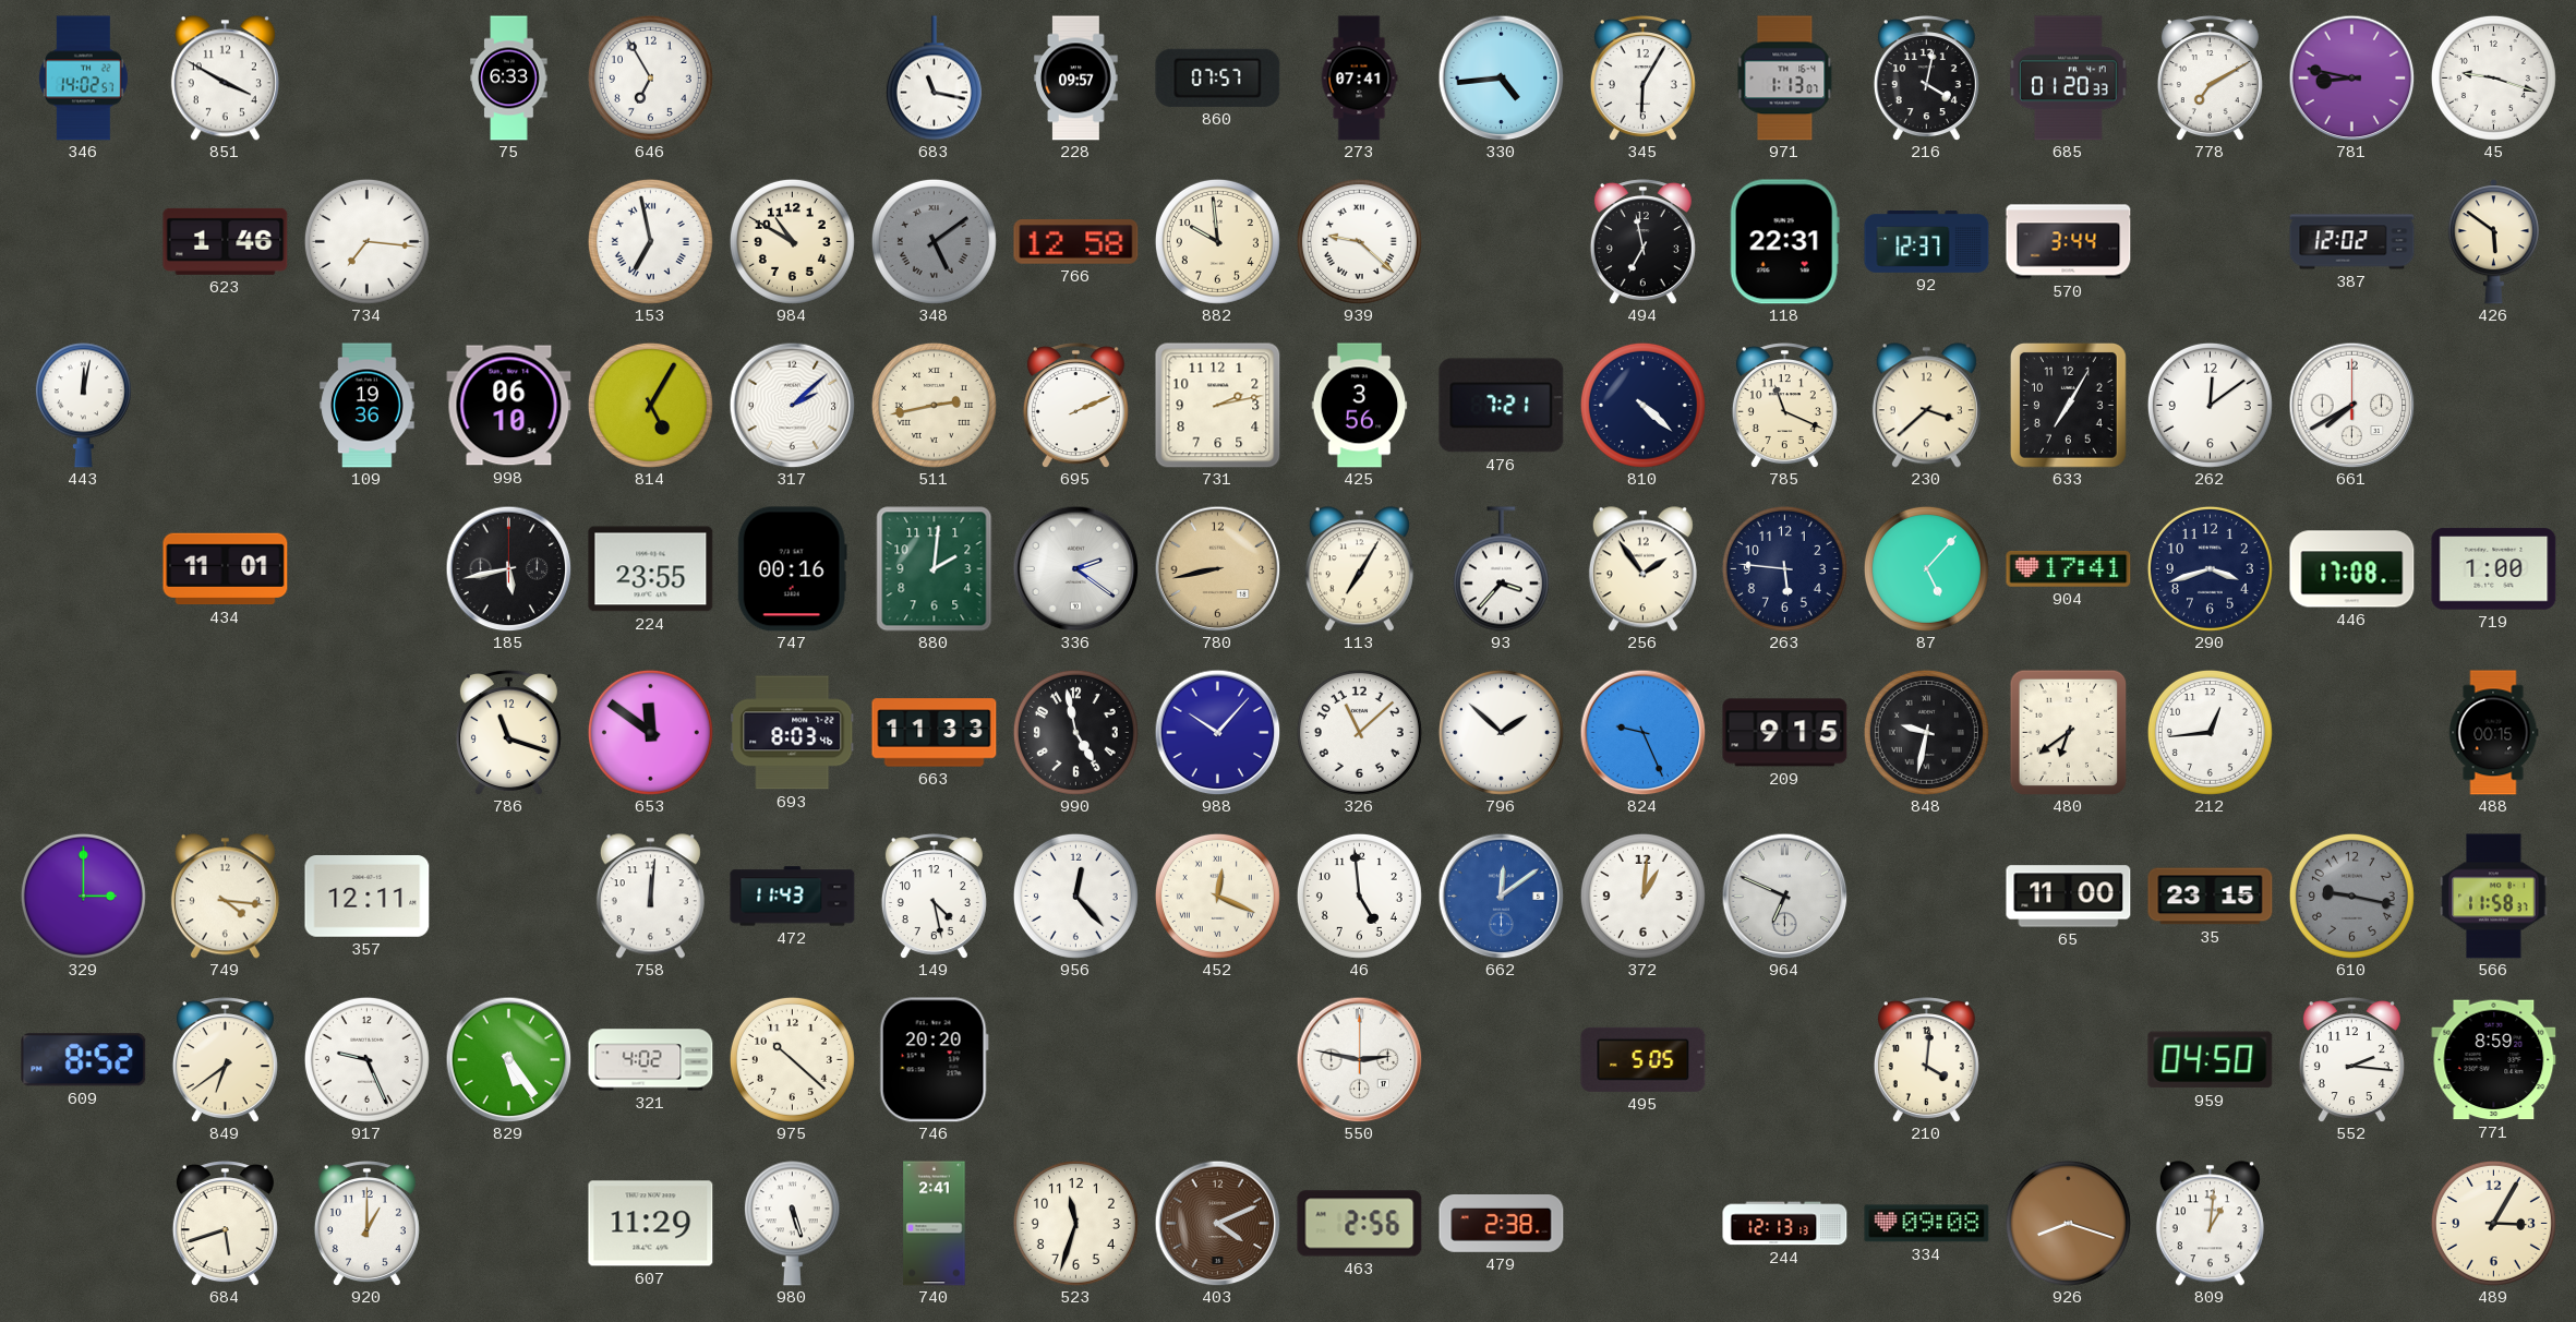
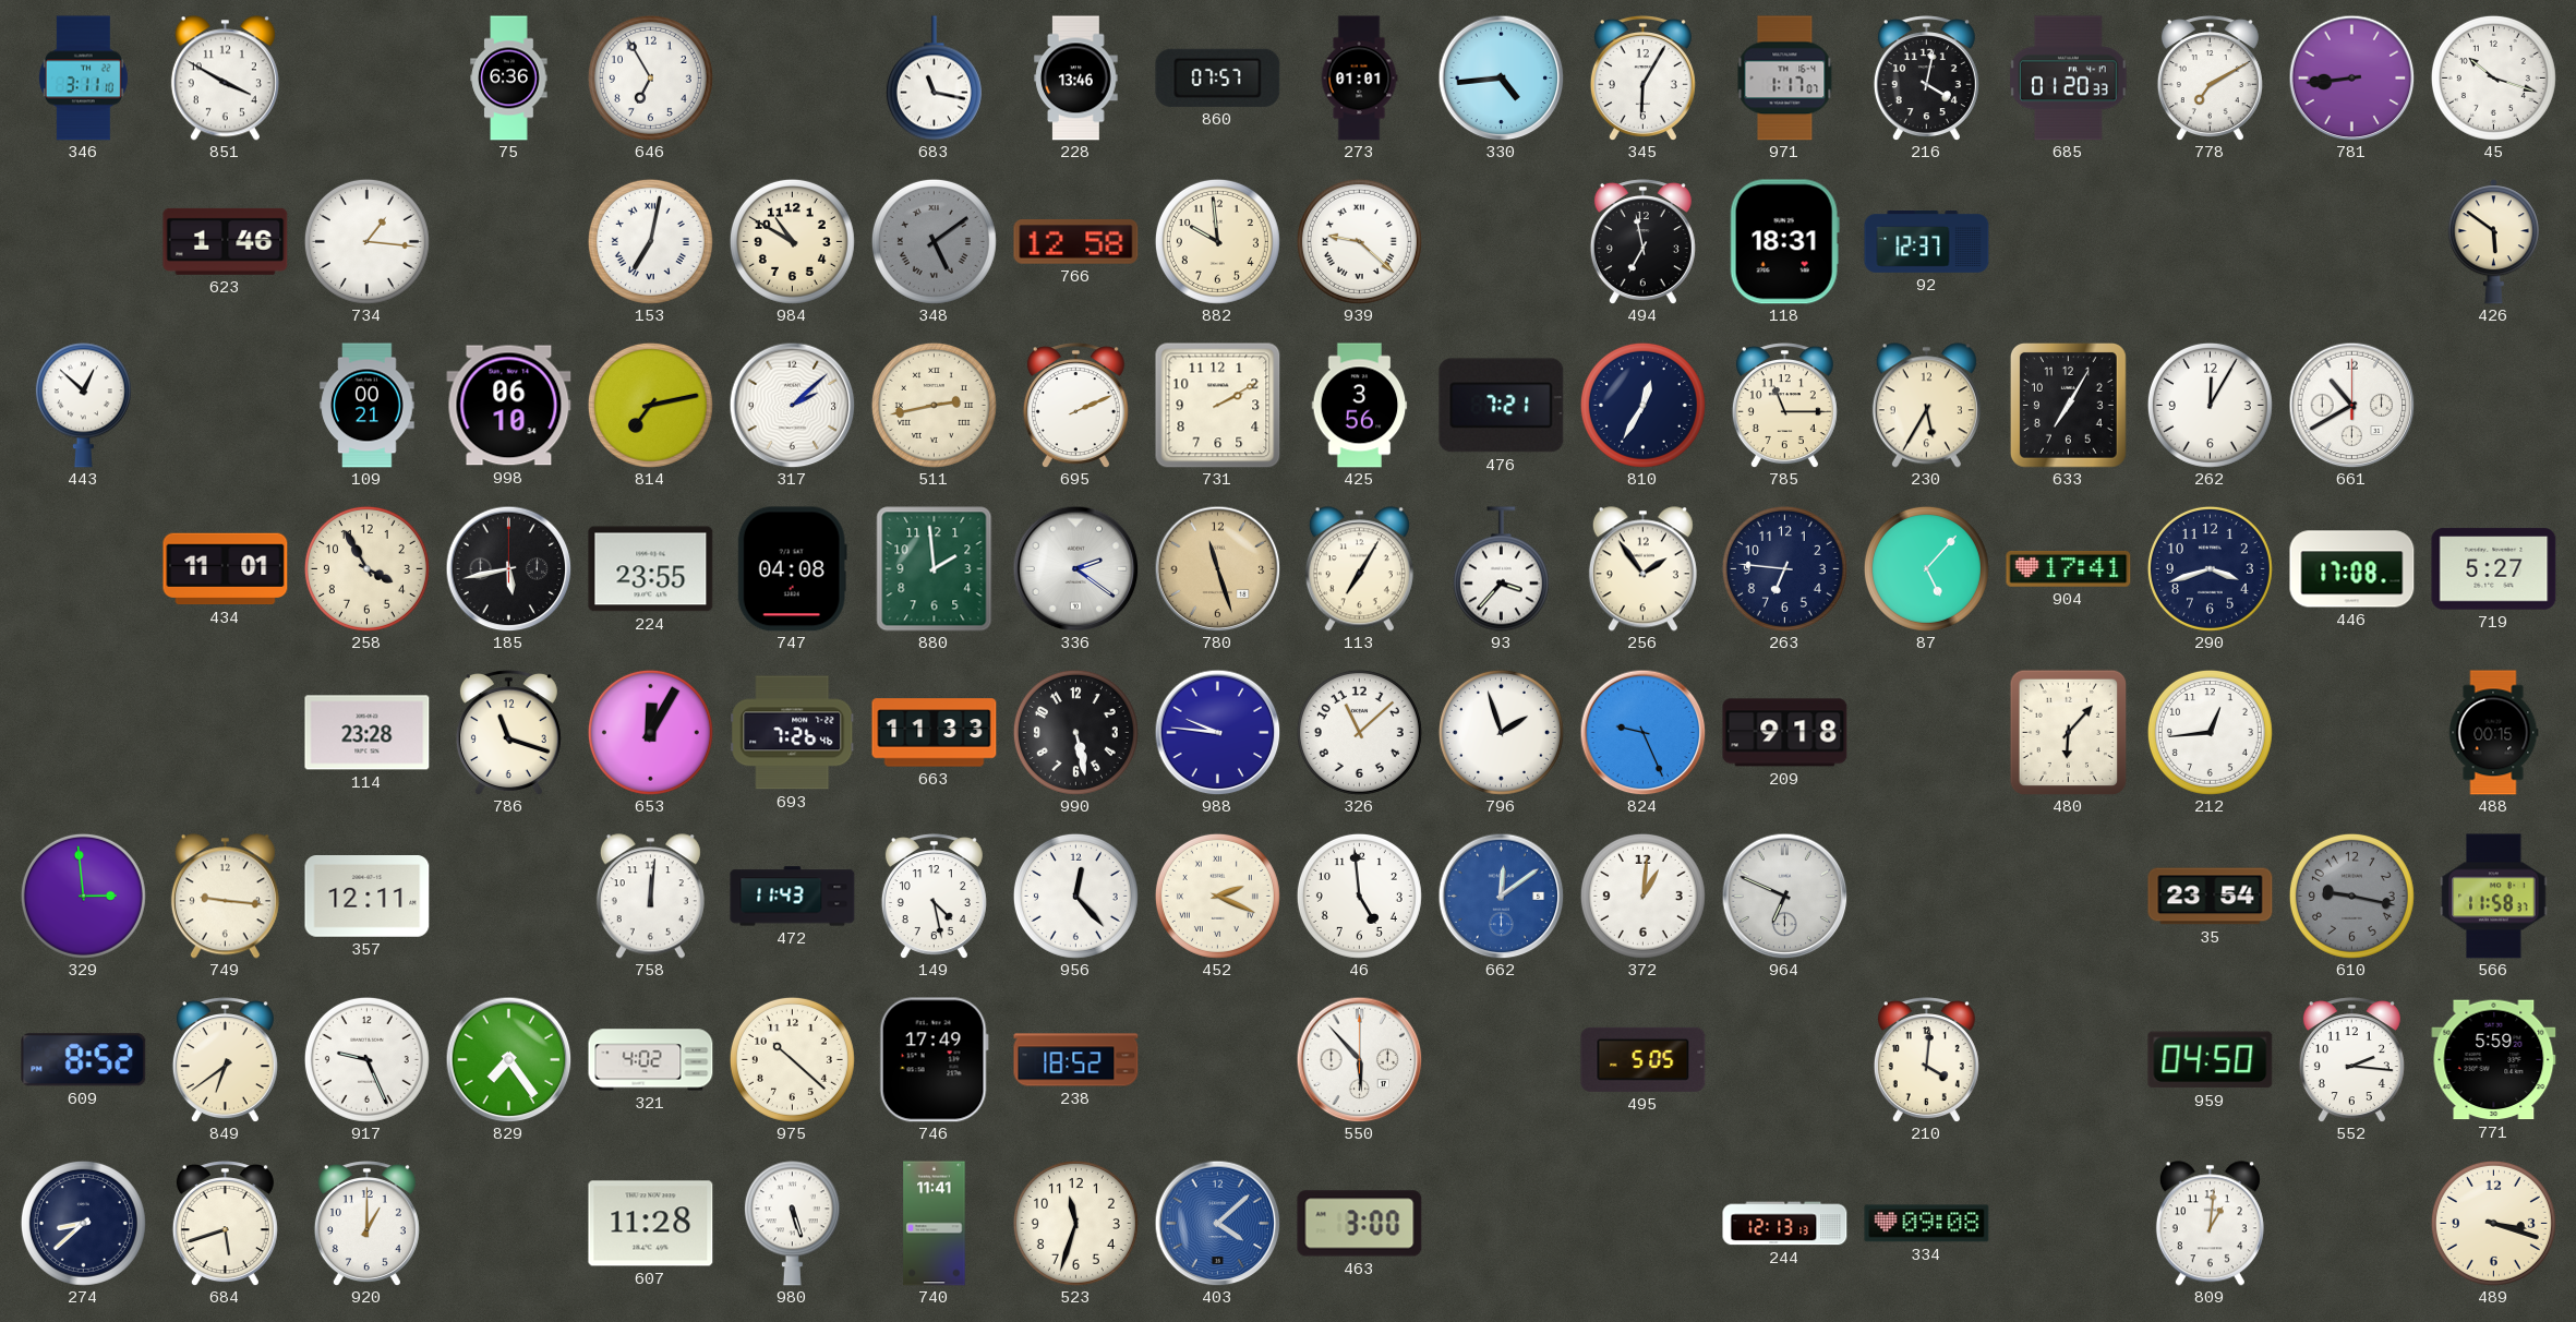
346: 14:02 -> 3:11 (83, 79)
75: 6:33 -> 6:36 (509, 79)
228: 09:57 -> 13:46 (1076, 79)
273: 07:41 -> 01:01 (1359, 79)
971: 1:13 -> 1:17 (1785, 79)
781: 8:47 -> 8:44 (2351, 77)
45: 9:18 -> 10:18 (2493, 77)
734: 7:16 -> 1:16 (366, 241)
153: 6:58 -> 7:02 (650, 241)
118: 22:31 -> 18:31 (1784, 242)
570: 3:44 -> none (2069, 242)
387: 12:02 -> none (2352, 242)
443: 12:02 -> 12:52 (83, 406)
109: 19:36 -> 00:21 (368, 406)
814: 5:05 -> 7:13 (650, 405)
731: 2:13 -> 2:10 (1218, 406)
810: 4:22 -> 12:35 (1642, 405)
785: 11:19 -> 11:15 (1784, 406)
230: 3:38 -> 5:35 (1926, 406)
262: 12:09 -> 12:05 (2210, 405)
661: 7:40 -> 10:40 (2351, 405)
258: none -> 3:55 (366, 568)
747: 00:16 -> 04:08 (792, 569)
880: 2:01 -> 1:59 (935, 569)
780: 8:43 -> 11:27 (1217, 568)
263: 5:46 -> 6:46 (1784, 568)
719: 1:00 -> 5:27 (2494, 569)
114: none -> 23:28 (368, 733)
653: 11:51 -> 12:05 (650, 732)
693: 8:03 -> 7:26 (793, 733)
990: 4:58 -> 5:28 (1075, 732)
988: 10:07 -> 9:46 (1217, 732)
796: 1:52 -> 1:57 (1501, 732)
209: 9:15 -> 9:18 (1785, 733)
848: 9:32 -> none (1926, 732)
480: 6:39 -> 6:07 (2069, 732)
329: 3:00 -> 2:59 (83, 896)
749: 4:16 -> 9:16 (225, 897)
452: 12:19 -> 2:19 (1217, 896)
65: 11:00 -> none (2069, 897)
35: 23:15 -> 23:54 (2211, 897)
829: 5:24 -> 7:24 (508, 1059)
746: 20:20 -> 17:49 (934, 1060)
238: none -> 18:52 (1076, 1060)
550: 2:47 -> 5:53 (1359, 1059)
771: 8:59 -> 5:59 (2494, 1060)
274: none -> 8:38 (83, 1223)
607: 11:29 -> 11:28 (651, 1224)
740: 2:41 -> 11:41 (935, 1224)
403: 4:11 -> 4:08 (1217, 1223)
403 dial: brown -> blue (1217, 1223)
463: 2:56 -> 3:00 (1360, 1224)
479: 2:38 -> none (1502, 1224)
926: 8:18 -> none (2068, 1223)
489: 3:05 -> 3:18 (2493, 1223)
